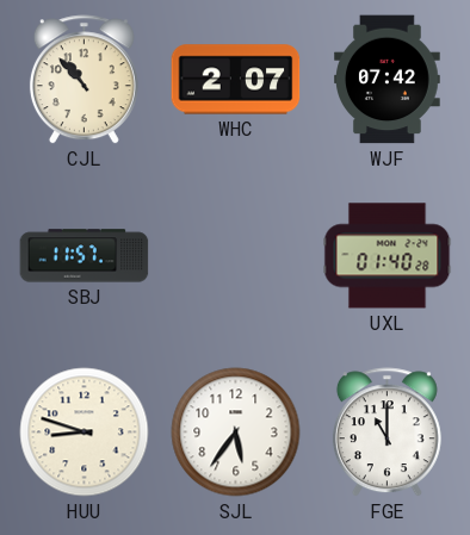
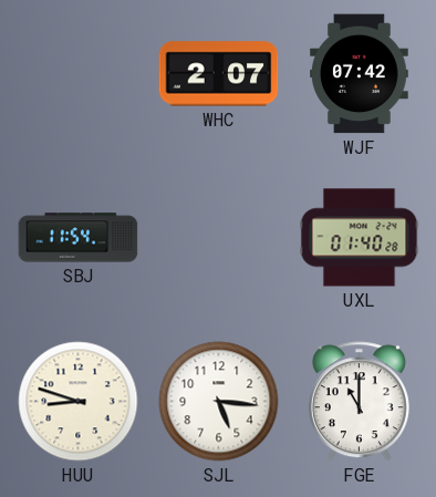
CJL: 10:53 -> none (84, 80)
SBJ: 11:57 -> 11:54 (79, 238)
SJL: 5:36 -> 5:16 (219, 402)
